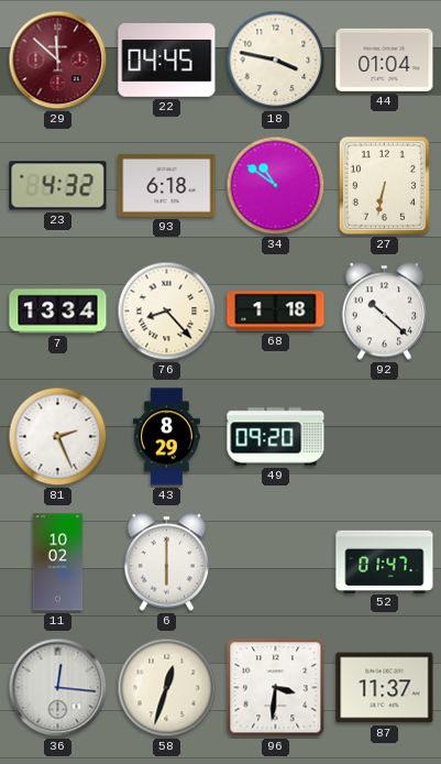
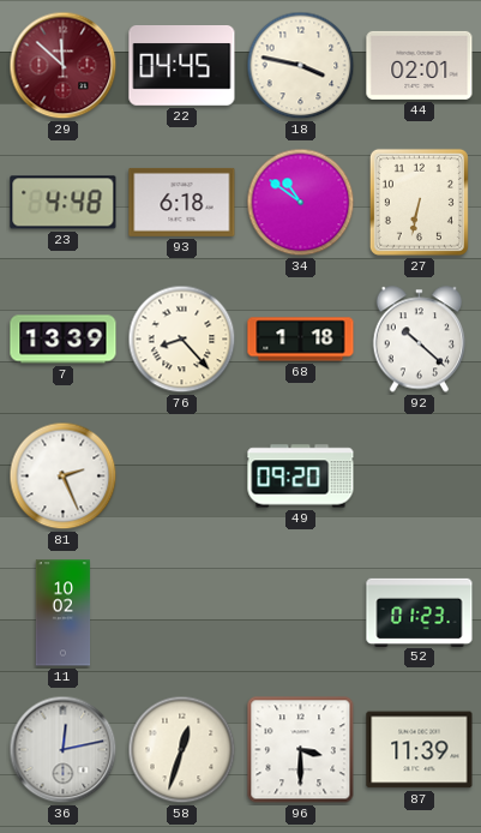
44: 01:04 -> 02:01 (420, 65)
23: 4:32 -> 4:48 (64, 203)
7: 13:34 -> 13:39 (64, 340)
43: 8:29 -> none (167, 437)
6: 6:00 -> none (167, 563)
52: 01:47 -> 01:23 (420, 612)
36: 12:16 -> 12:13 (64, 750)
96: 3:31 -> 3:30 (301, 750)
87: 11:37 -> 11:39 (420, 750)
